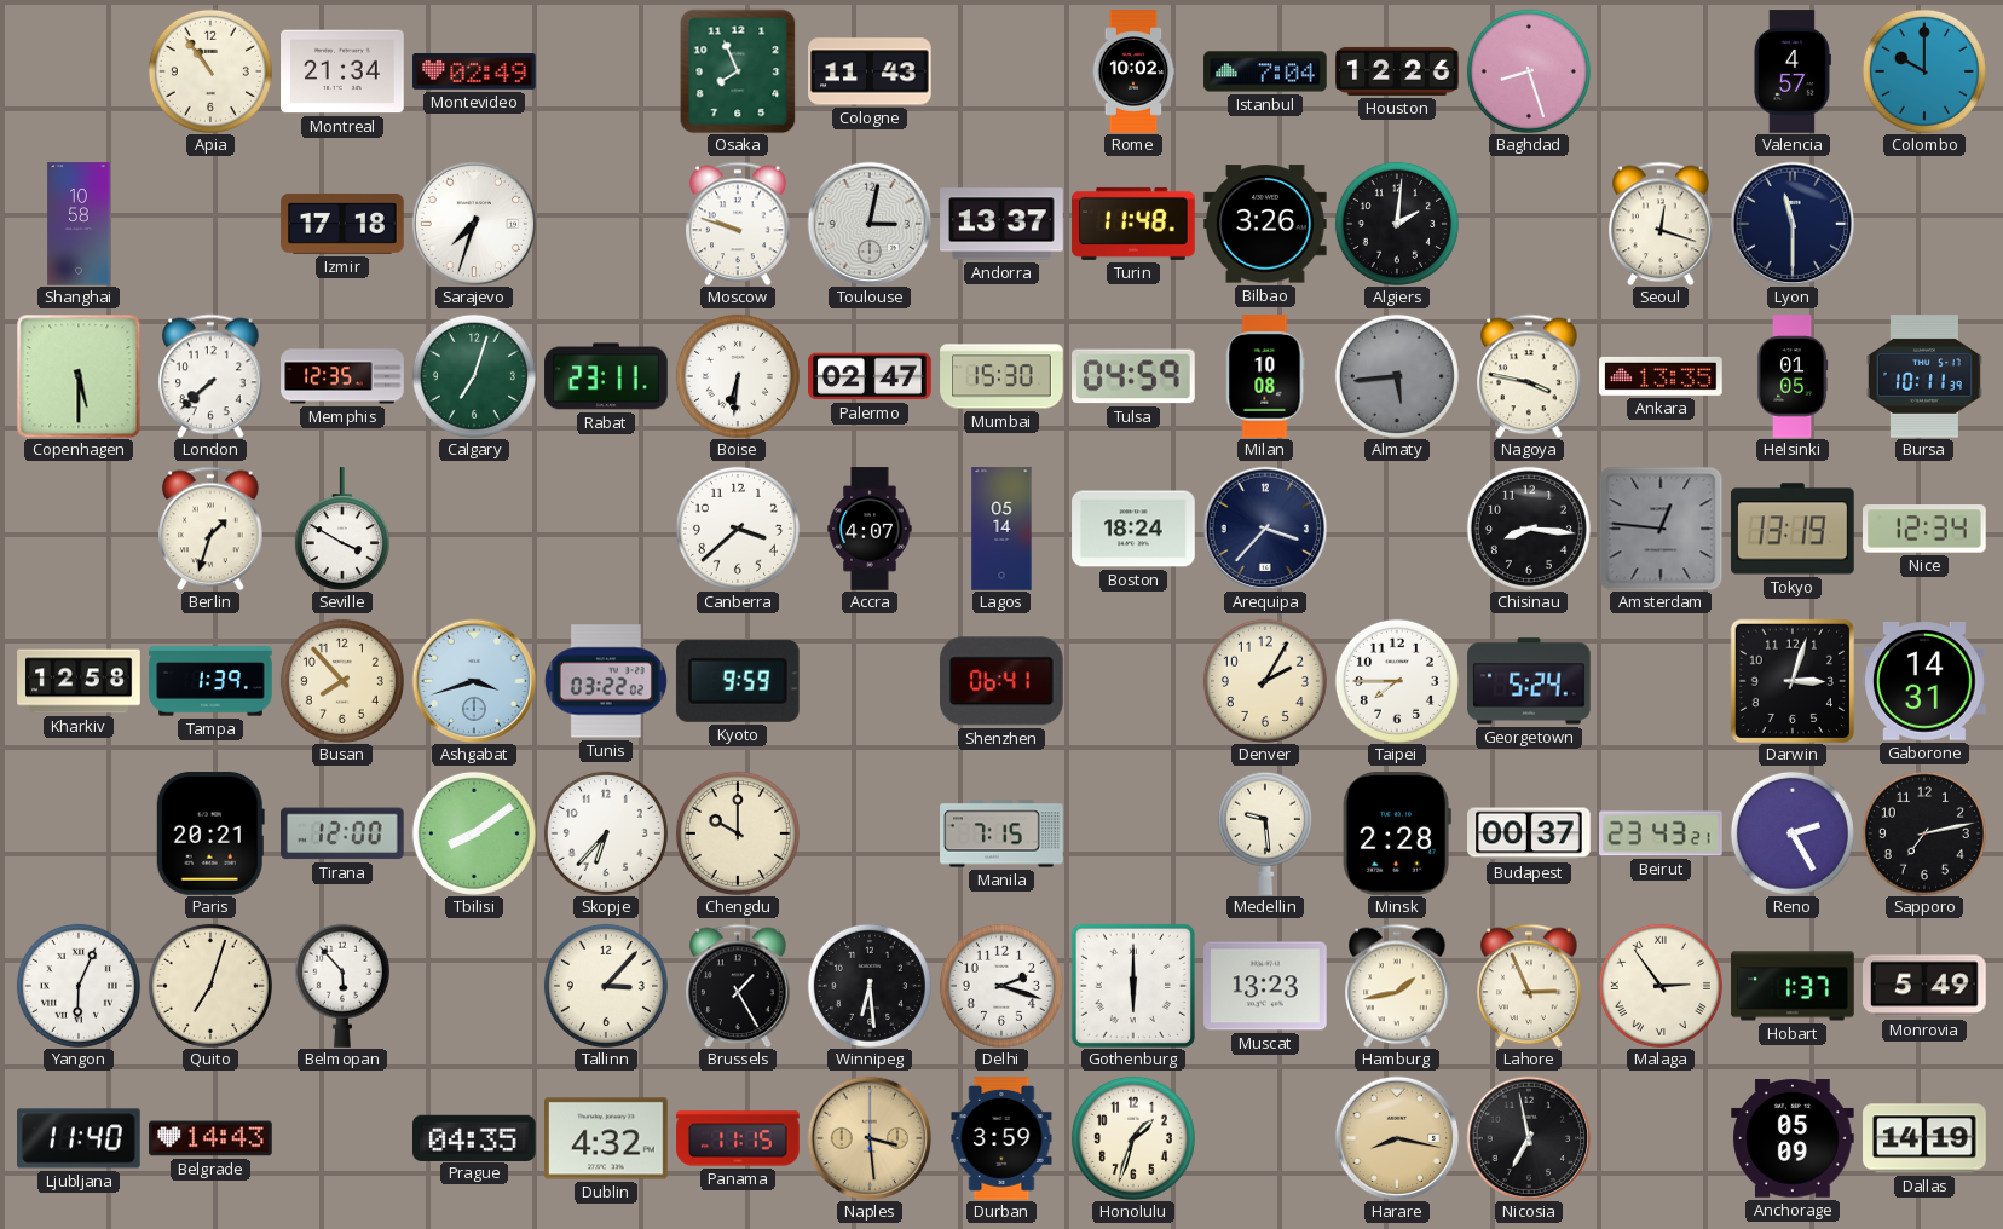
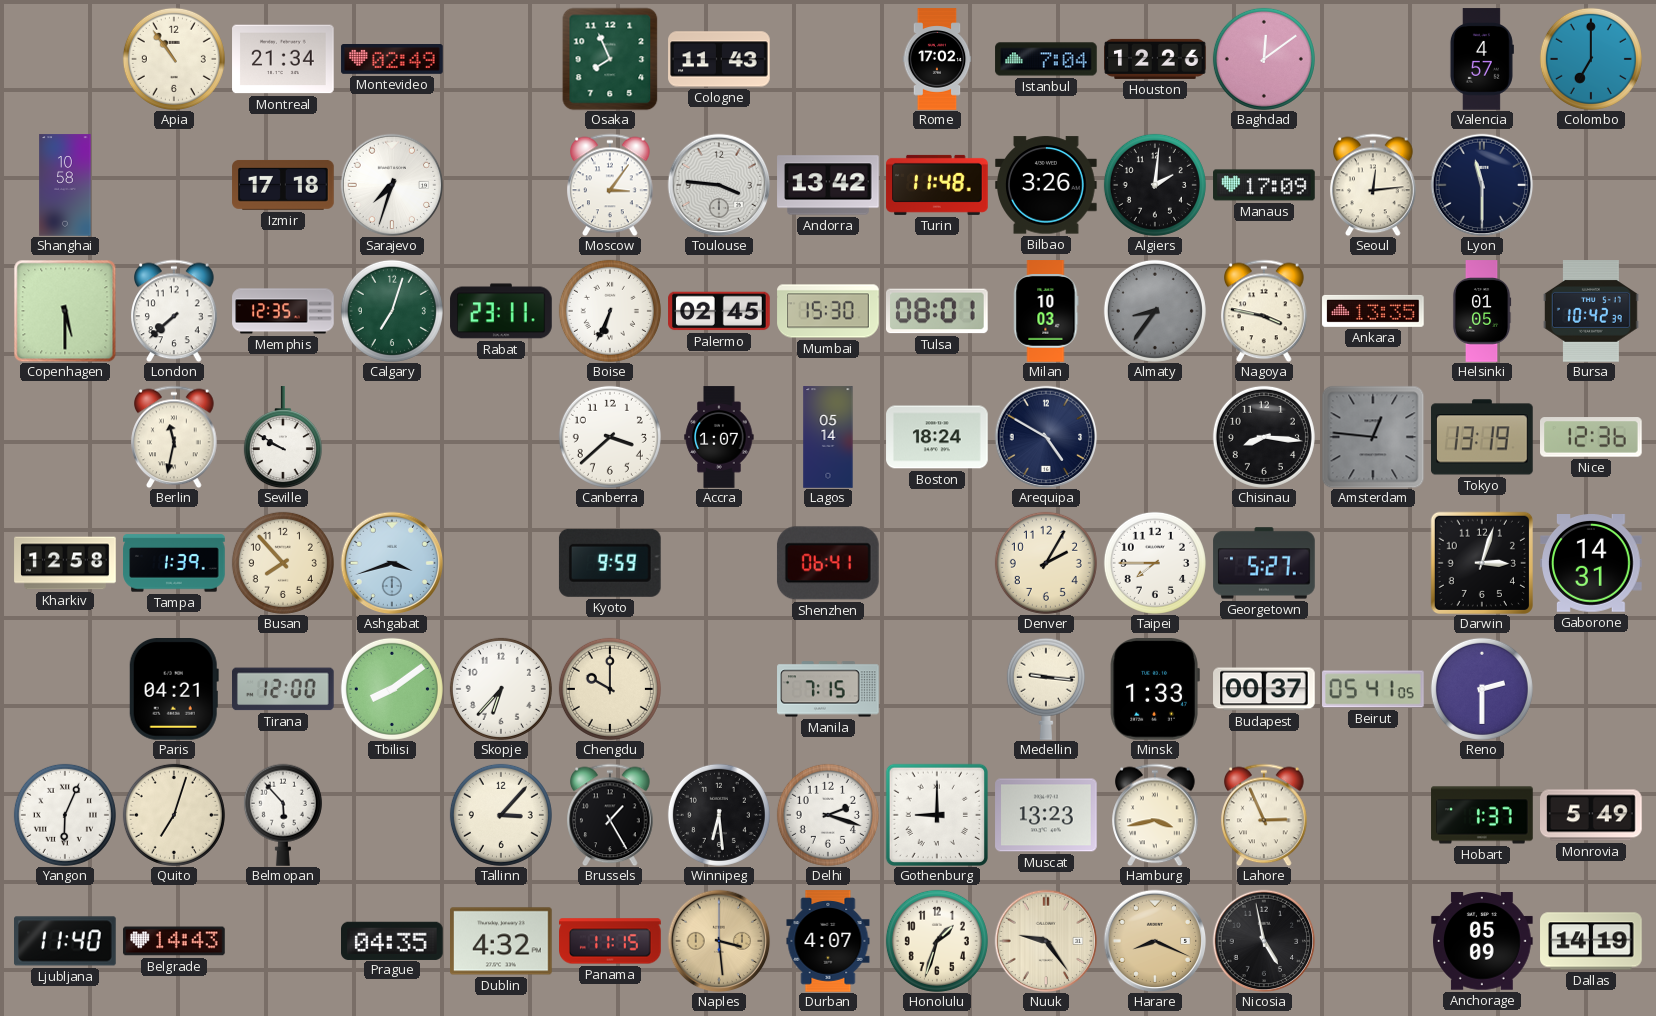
Rome: 10:02 -> 17:02 (937, 59)
Baghdad: 8:27 -> 12:09 (1264, 59)
Colombo: 10:00 -> 7:00 (1591, 59)
Moscow: 9:48 -> 3:06 (610, 185)
Toulouse: 3:02 -> 3:46 (719, 185)
Andorra: 13:37 -> 13:42 (828, 185)
Manaus: none -> 17:09 (1264, 185)
Seoul: 12:18 -> 12:14 (1373, 185)
Boise: 6:31 -> 6:34 (610, 311)
Palermo: 02:47 -> 02:45 (719, 311)
Tulsa: 04:59 -> 08:01 (938, 311)
Milan: 10:08 -> 10:03 (1046, 311)
Almaty: 5:44 -> 8:36 (1155, 311)
Bursa: 10:11 -> 10:42 (1591, 311)
Berlin: 1:33 -> 11:32 (174, 437)
Seville: 3:50 -> 9:50 (283, 437)
Accra: 4:07 -> 1:07 (719, 437)
Arequipa: 3:37 -> 4:50 (1046, 437)
Nice: 12:34 -> 12:36 (1592, 437)
Tunis: 03:22 -> none (606, 681)
Georgetown: 5:24 -> 5:27 (1264, 563)
Paris: 20:21 -> 04:21 (174, 689)
Medellin: 9:29 -> 9:16 (1046, 689)
Minsk: 2:28 -> 1:33 (1155, 690)
Beirut: 23:43 -> 05:41 (1373, 689)
Reno: 2:25 -> 2:30 (1482, 689)
Sapporo: 7:13 -> none (1924, 833)
Gothenburg: 6:00 -> 9:00 (936, 814)
Hamburg: 1:43 -> 3:43 (1155, 815)
Malaga: 2:54 -> none (1661, 986)
Durban: 3:59 -> 4:07 (828, 941)
Nuuk: none -> 9:24 (1046, 941)
Harare: 8:17 -> 8:19 (1155, 941)
Nicosia: 6:58 -> 4:58 (1264, 941)
